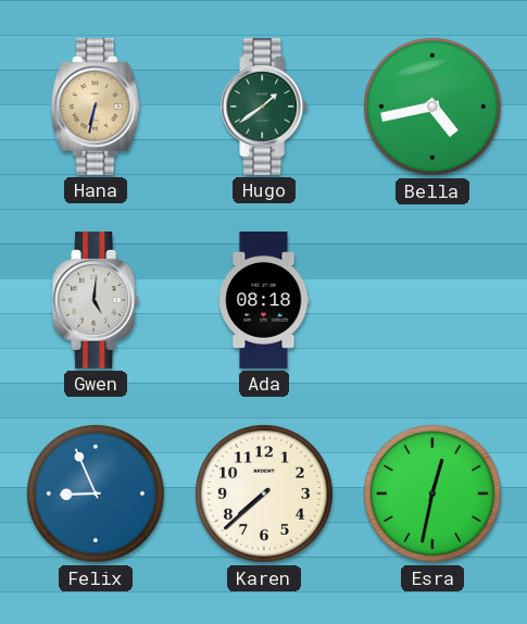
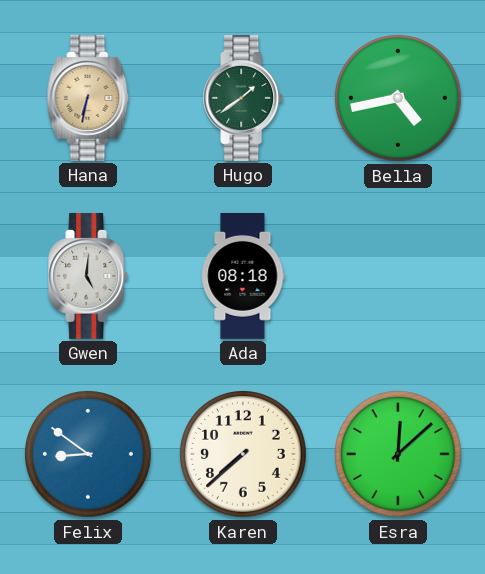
Felix: 8:56 -> 8:51 (89, 455)
Esra: 12:32 -> 12:08 (399, 455)
